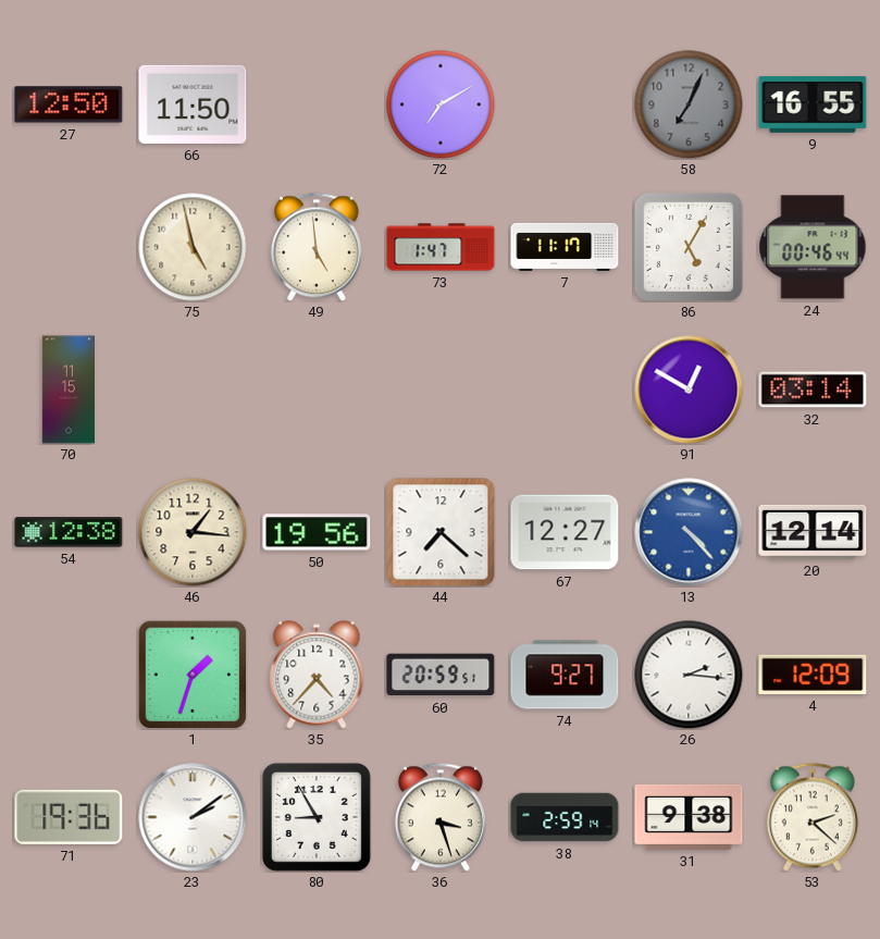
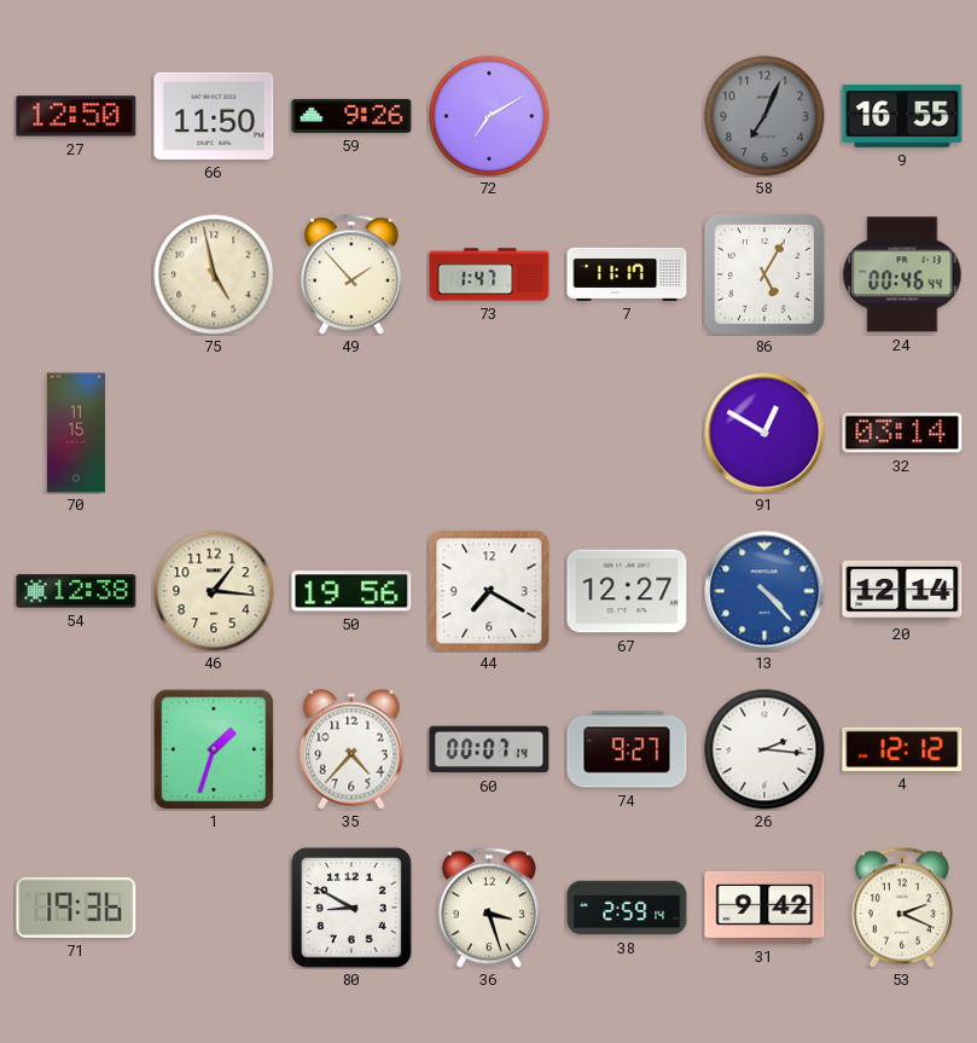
59: none -> 9:26 (351, 116)
49: 4:59 -> 1:53 (351, 274)
44: 7:22 -> 7:20 (489, 591)
60: 20:59 -> 00:07 (489, 749)
4: 12:09 -> 12:12 (902, 749)
23: 2:09 -> none (193, 817)
80: 8:55 -> 8:50 (351, 908)
31: 9:38 -> 9:42 (764, 908)
53: 2:22 -> 2:19 (902, 908)
